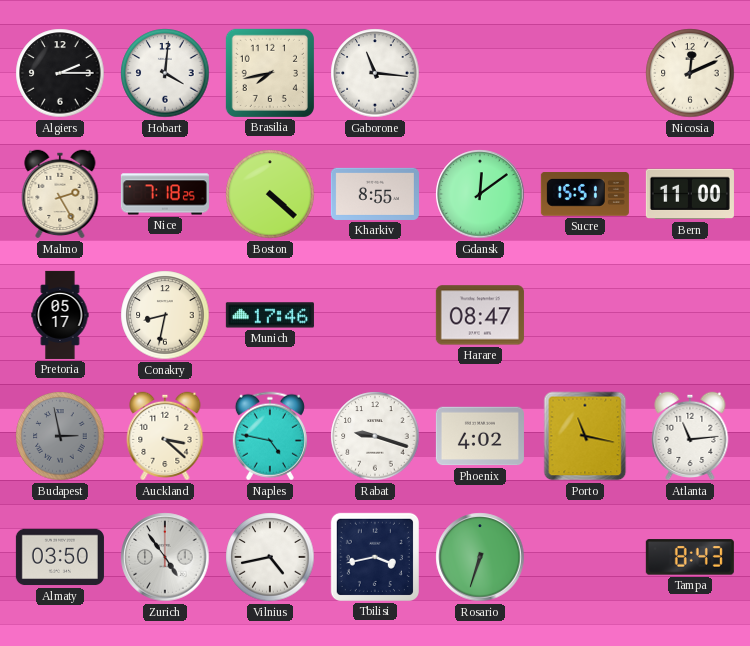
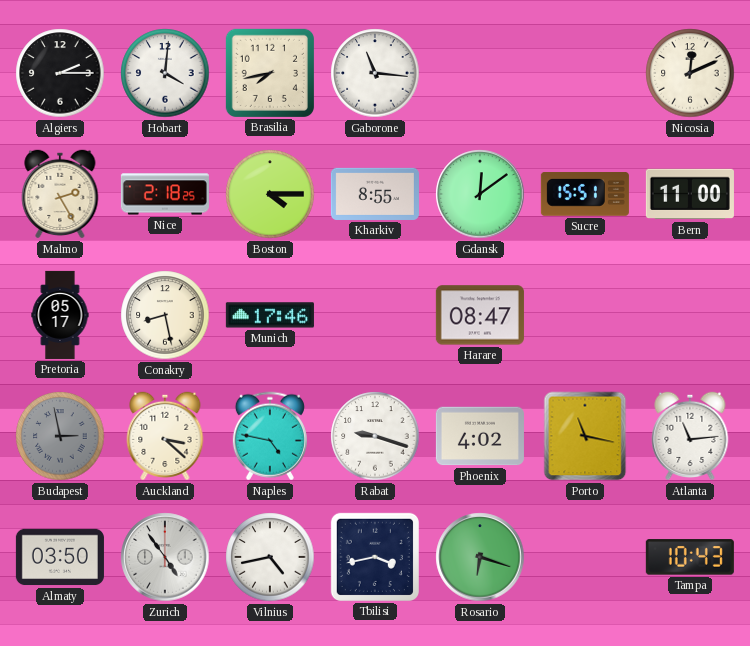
Nice: 7:18 -> 2:18 (165, 194)
Boston: 4:22 -> 4:15 (270, 194)
Conakry: 8:32 -> 8:28 (165, 315)
Rosario: 6:33 -> 6:18 (480, 557)
Tampa: 8:43 -> 10:43 (690, 557)
